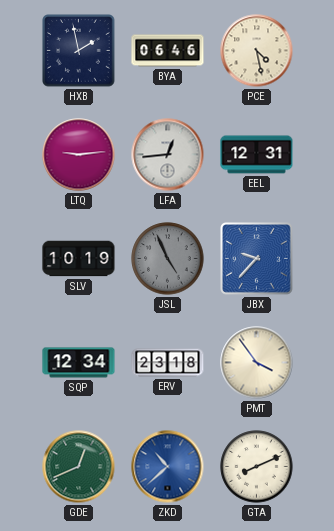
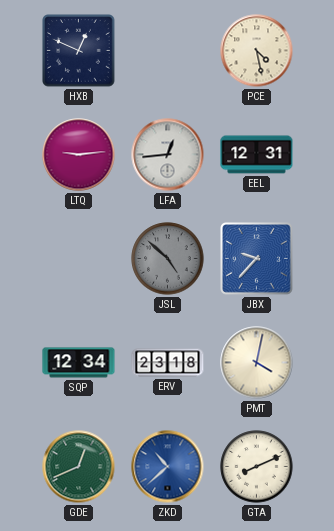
HXB: 1:58 -> 12:49 (79, 51)
BYA: 06:46 -> none (168, 51)
SLV: 10:19 -> none (79, 259)
JSL: 4:56 -> 4:52 (168, 259)
PMT: 3:54 -> 4:02 (257, 363)
